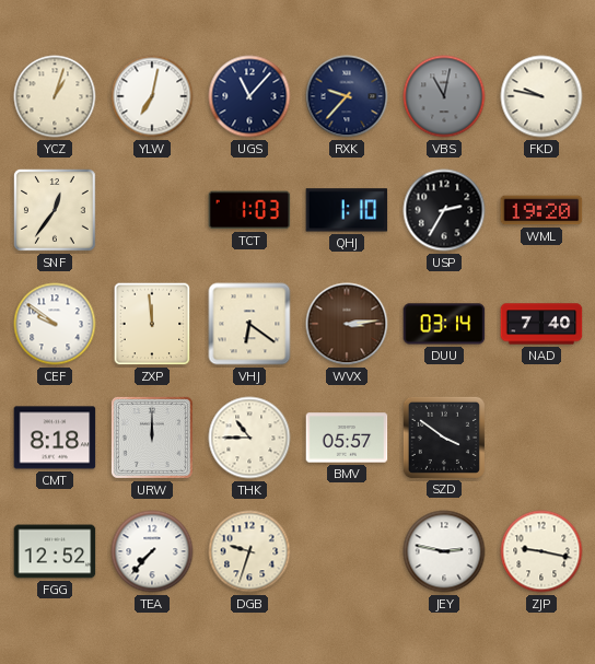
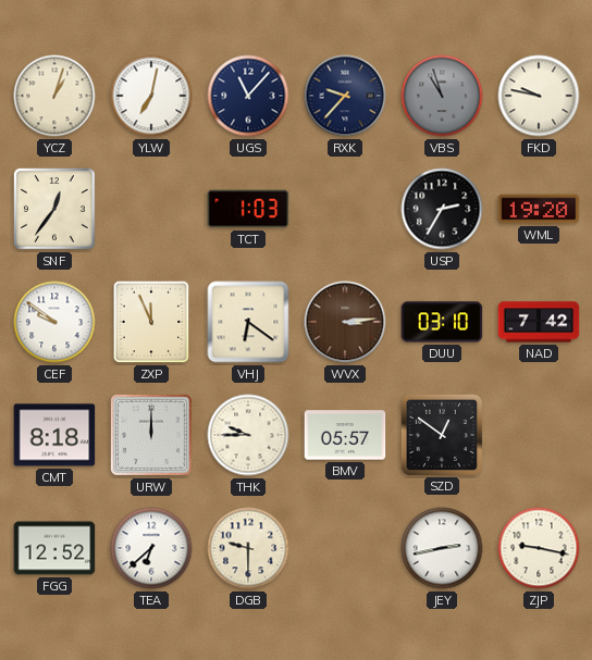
VBS: 11:02 -> 10:57 (442, 96)
QHJ: 1:10 -> none (347, 210)
ZXP: 11:59 -> 11:56 (151, 322)
DUU: 03:14 -> 03:10 (442, 322)
NAD: 7:40 -> 7:42 (539, 322)
THK: 10:45 -> 9:45 (248, 435)
SZD: 3:51 -> 12:51 (441, 434)
TEA: 7:37 -> 6:38 (151, 548)
DGB: 9:33 -> 9:30 (248, 548)
JEY: 2:47 -> 2:43 (442, 548)
